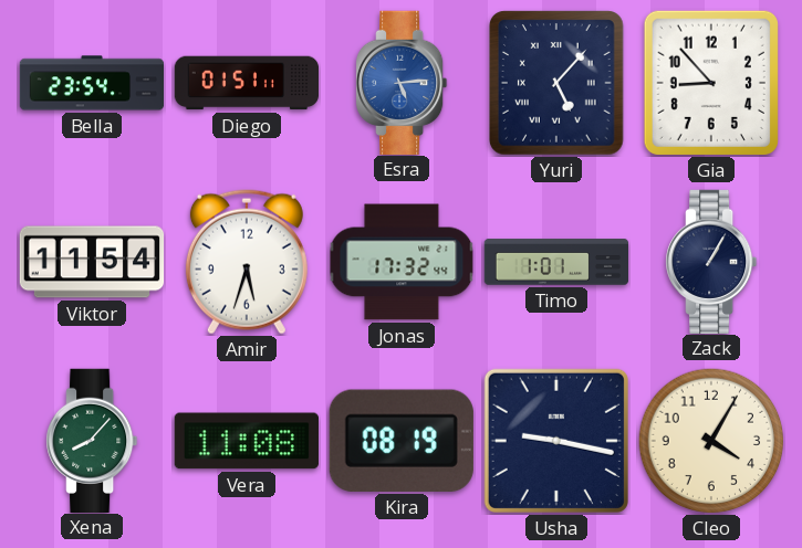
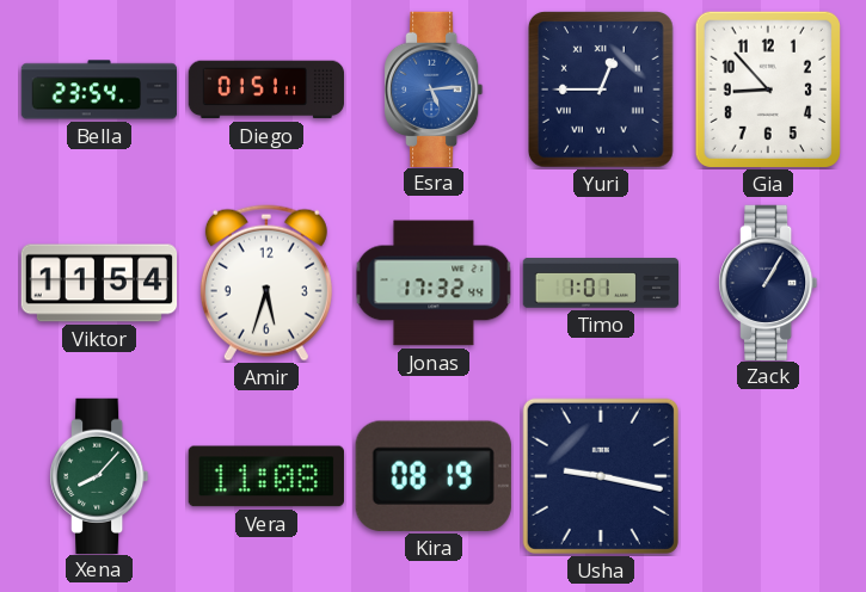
Yuri: 5:07 -> 12:45 (602, 90)
Cleo: 4:05 -> none (711, 441)
